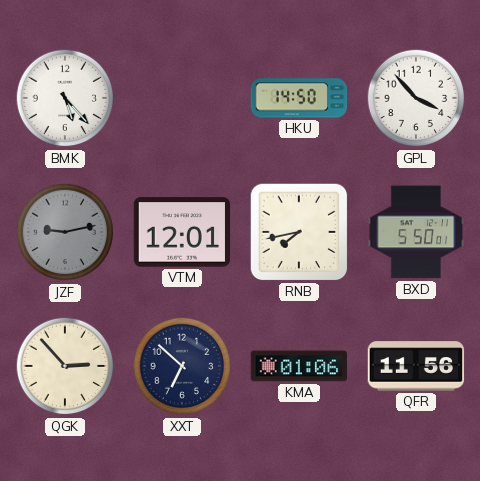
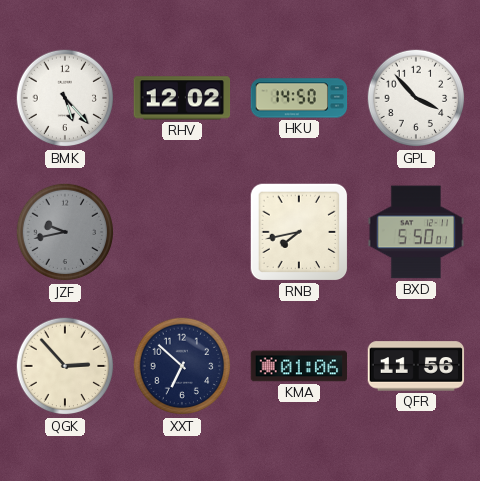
RHV: none -> 12:02 (182, 98)
JZF: 9:13 -> 9:43 (65, 232)
VTM: 12:01 -> none (182, 232)
